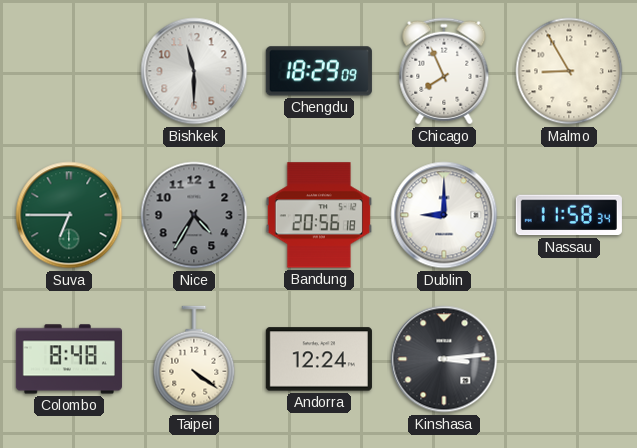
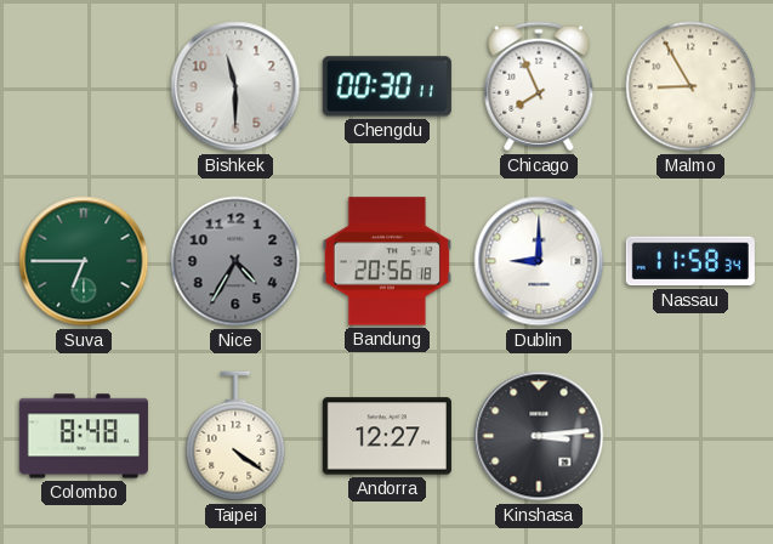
Chengdu: 18:29 -> 00:30 (387, 86)
Andorra: 12:24 -> 12:27 (387, 436)
